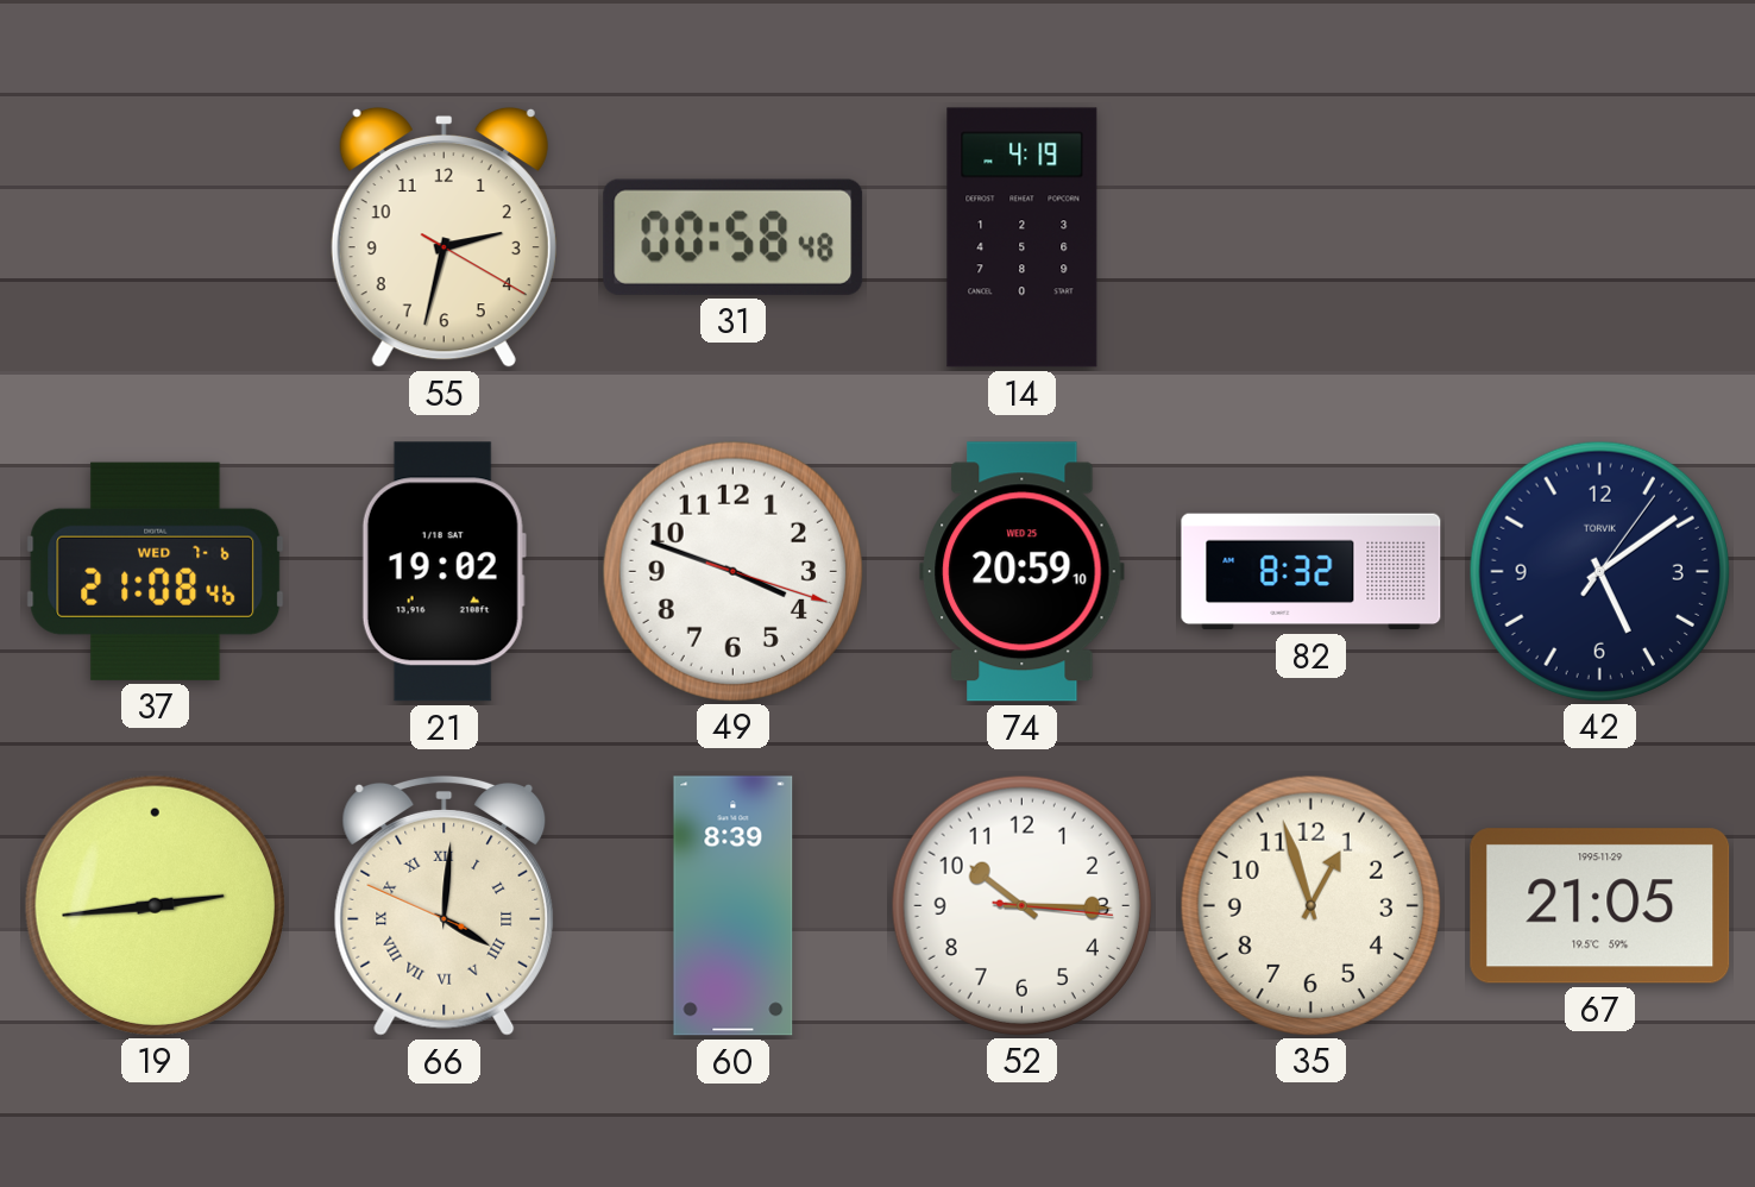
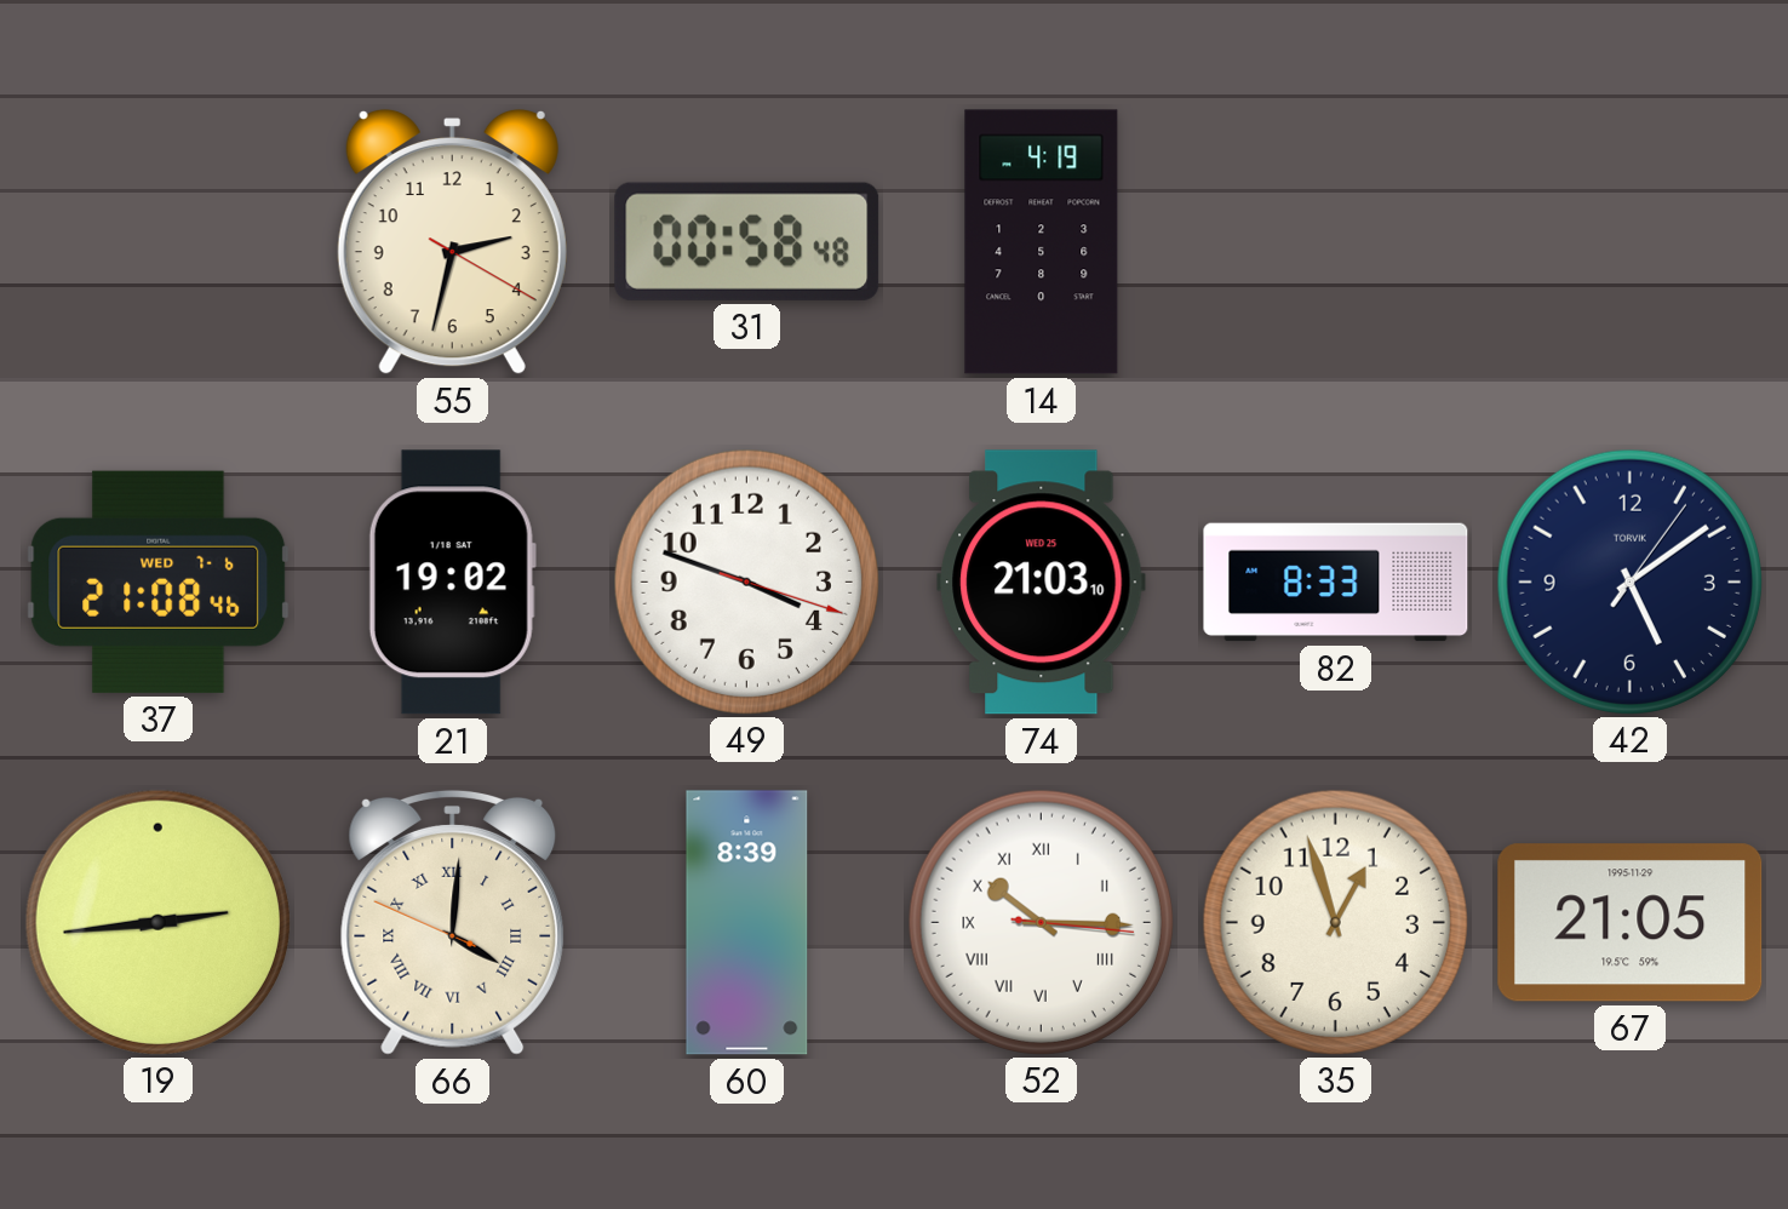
74: 20:59 -> 21:03 (1042, 583)
82: 8:32 -> 8:33 (1336, 583)
52 numerals: Arabic -> Roman (1041, 922)
